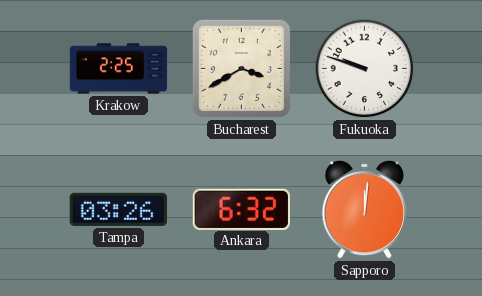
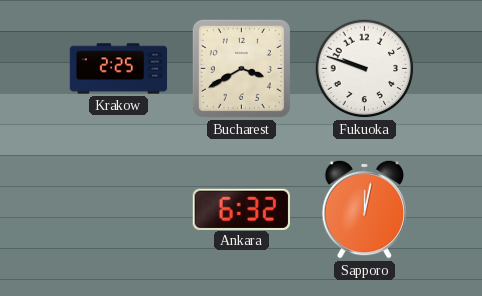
Tampa: 03:26 -> none (118, 209)
Sapporo: 12:01 -> 12:02 (364, 209)
